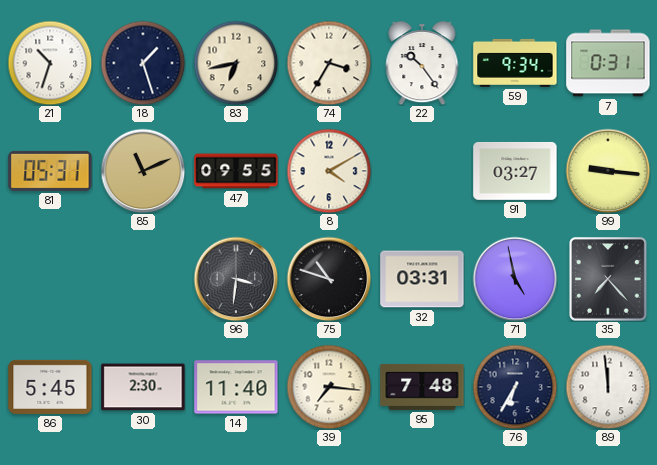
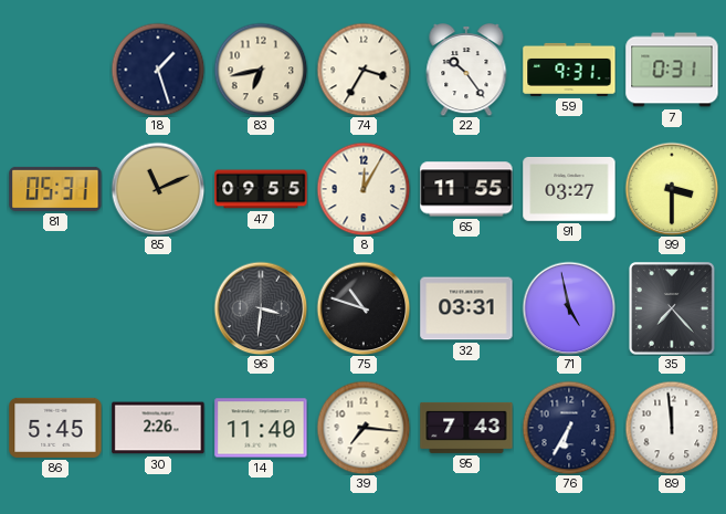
21: 10:33 -> none (50, 63)
59: 9:34 -> 9:31 (569, 70)
8: 4:10 -> 12:05 (364, 189)
65: none -> 11:55 (466, 189)
99: 9:16 -> 3:30 (672, 189)
30: 2:30 -> 2:26 (158, 428)
95: 7:48 -> 7:43 (466, 428)
